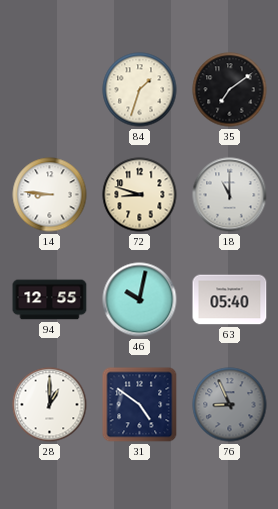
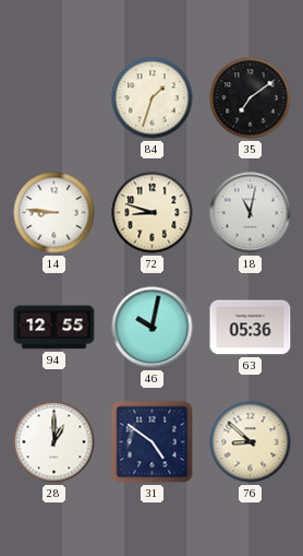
18: 11:00 -> 11:02 (251, 213)
63: 05:40 -> 05:36 (251, 328)
76: 8:56 -> 8:52 (251, 442)
76 dial: grey -> cream (251, 442)
